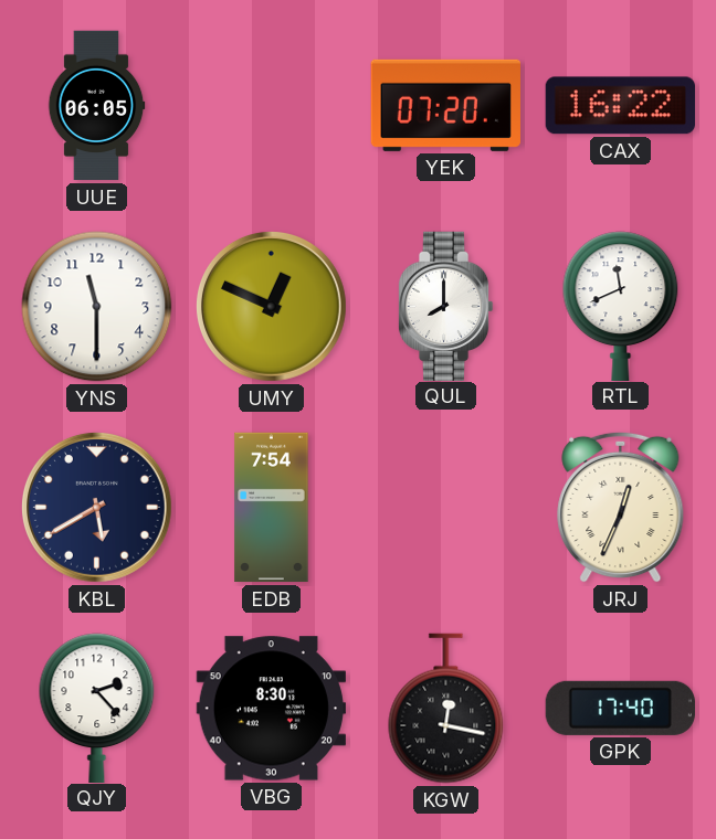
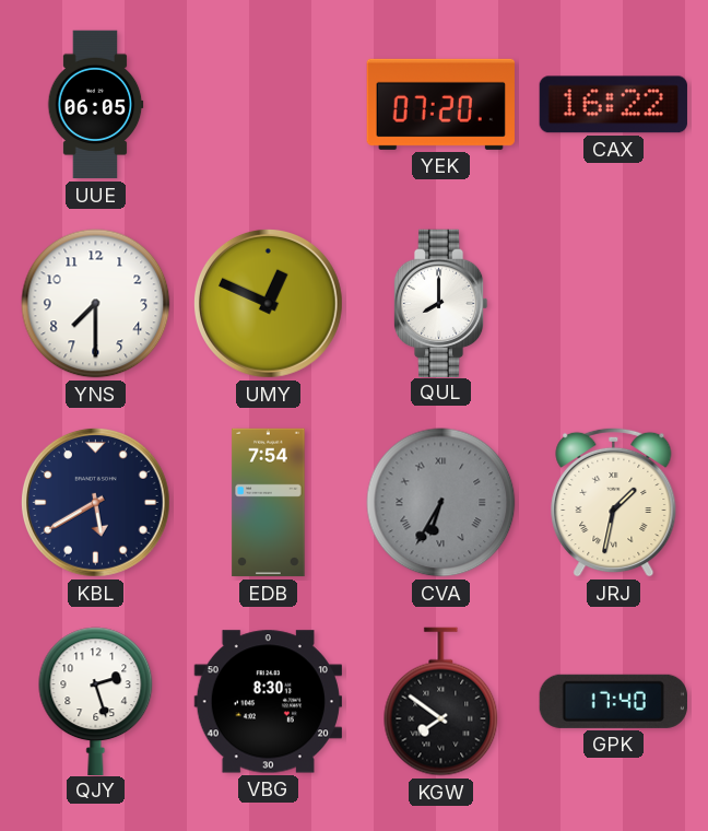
YNS: 11:30 -> 7:30 (96, 304)
RTL: 11:41 -> none (621, 306)
CVA: none -> 6:35 (441, 503)
JRJ: 12:34 -> 1:32 (614, 502)
QJY: 2:23 -> 2:27 (96, 701)
KGW: 12:17 -> 7:51 (441, 702)
